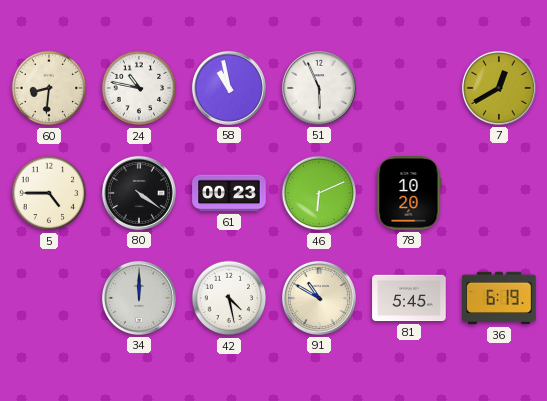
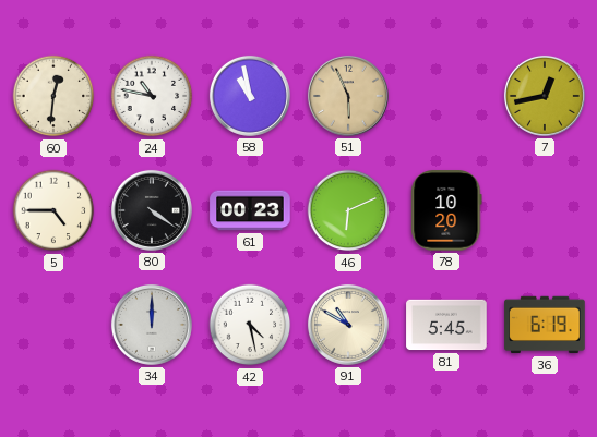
60: 8:31 -> 12:31 (53, 96)
51 dial: white -> champagne (348, 96)
7: 12:40 -> 12:43 (545, 96)
